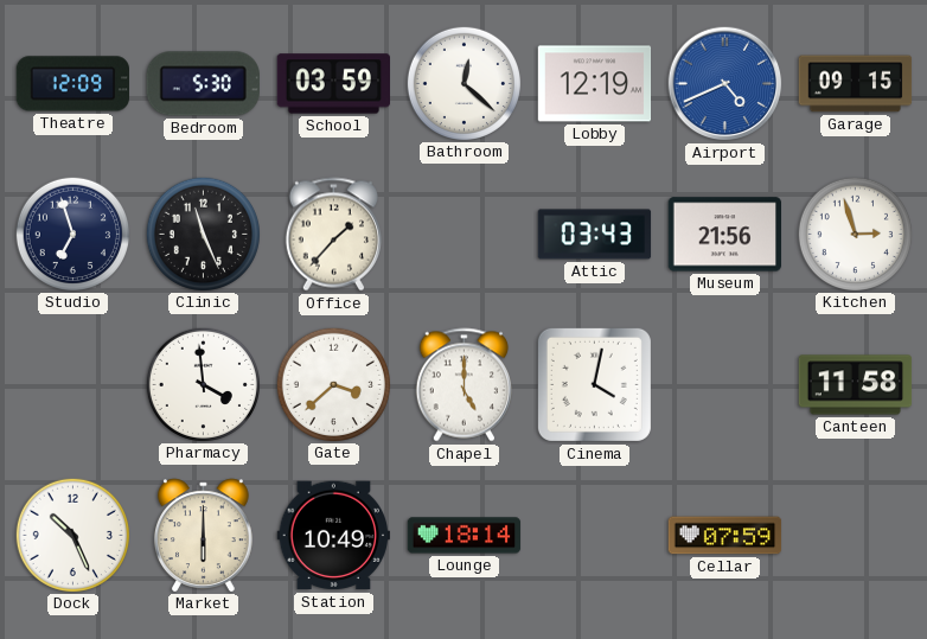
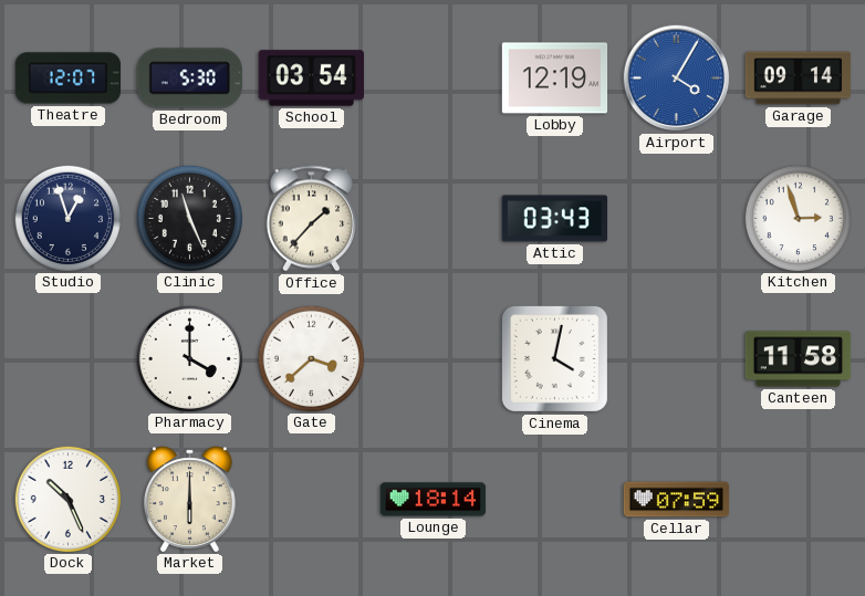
Theatre: 12:09 -> 12:07 (67, 79)
School: 03:59 -> 03:54 (311, 79)
Bathroom: 12:22 -> none (463, 83)
Airport: 4:41 -> 4:05 (677, 79)
Garage: 09:15 -> 09:14 (799, 79)
Studio: 6:57 -> 12:57 (67, 218)
Museum: 21:56 -> none (724, 235)
Pharmacy: 3:59 -> 4:00 (189, 358)
Chapel: 5:00 -> none (463, 385)
Station: 10:49 -> none (333, 536)
